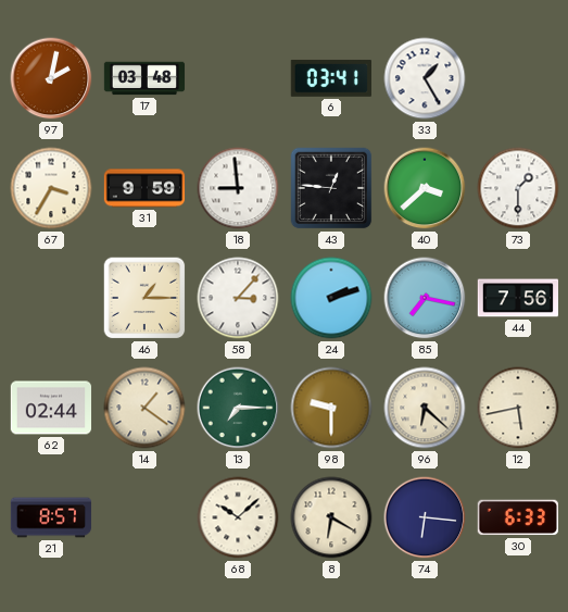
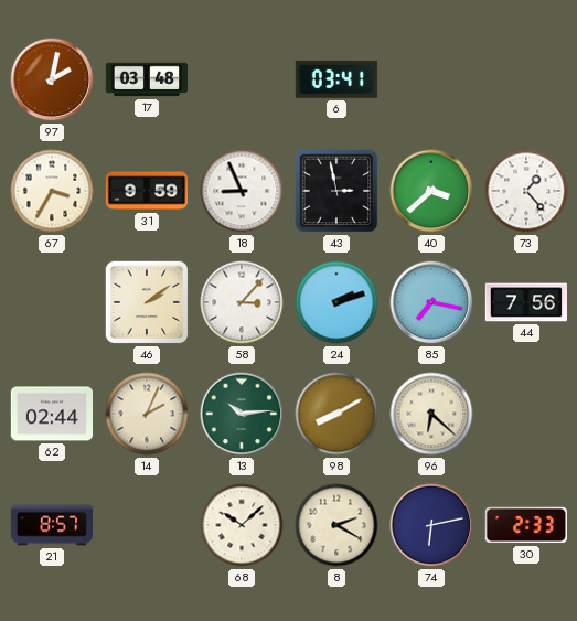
33: 1:25 -> none (425, 78)
18: 8:59 -> 8:56 (242, 191)
43: 12:46 -> 2:58 (336, 191)
73: 1:30 -> 1:23 (526, 191)
46: 1:15 -> 2:09 (147, 302)
14: 1:21 -> 2:04 (147, 414)
13: 7:15 -> 10:14 (242, 414)
98: 9:30 -> 8:10 (336, 414)
12: 5:43 -> none (518, 408)
8: 6:20 -> 2:20 (336, 525)
74: 6:16 -> 6:13 (431, 525)
30: 6:33 -> 2:33 (526, 525)
